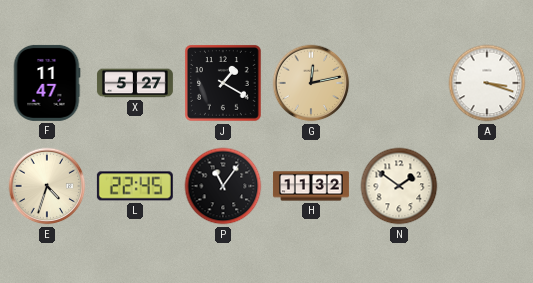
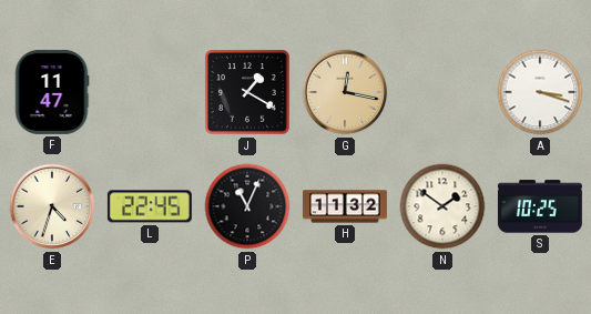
X: 5:27 -> none (135, 83)
G: 12:13 -> 12:17 (345, 92)
P: 11:06 -> 11:04 (247, 206)
S: none -> 10:25 (540, 206)
